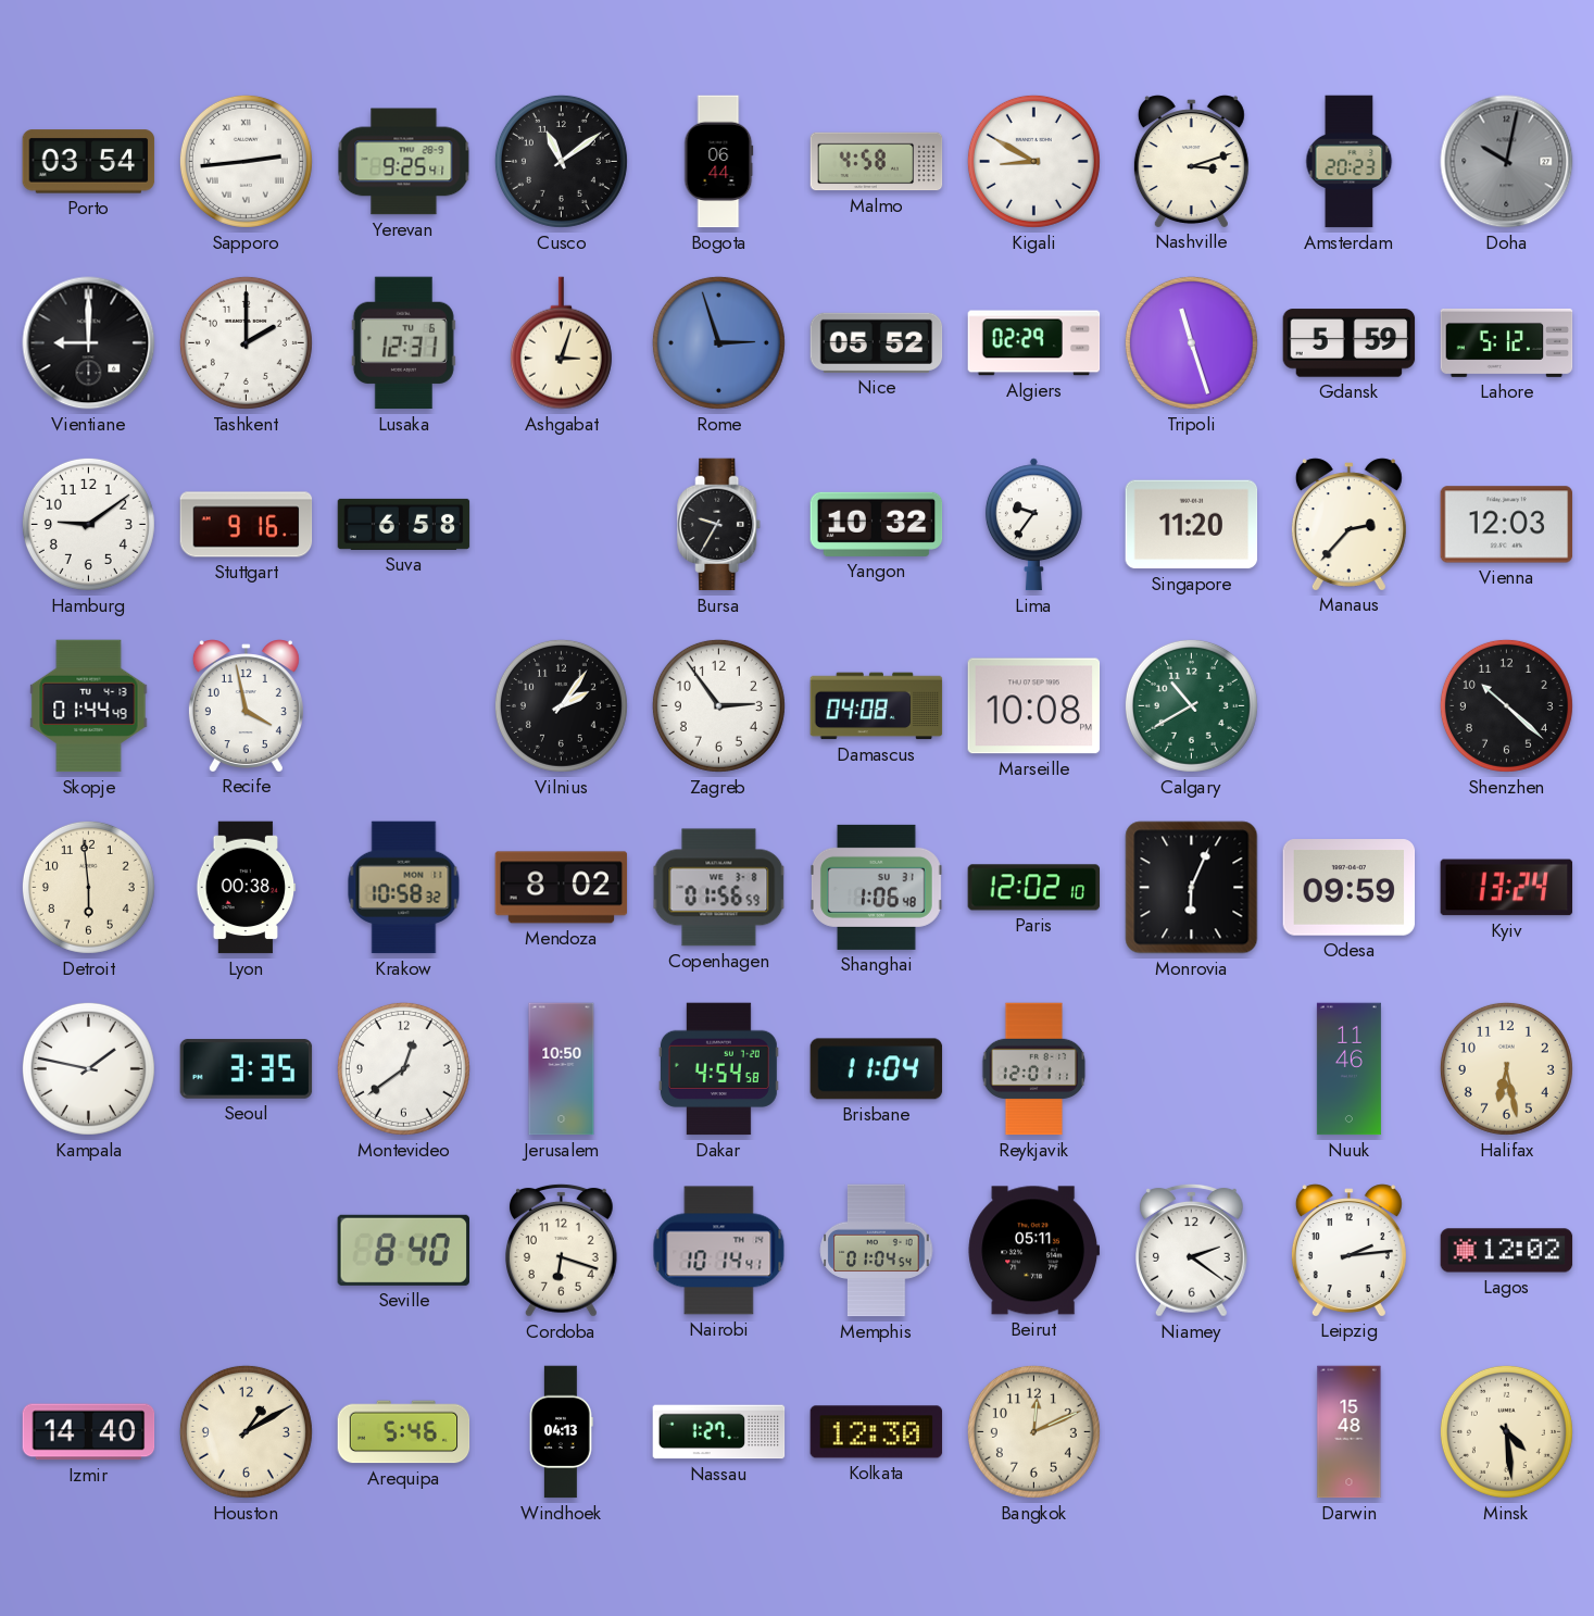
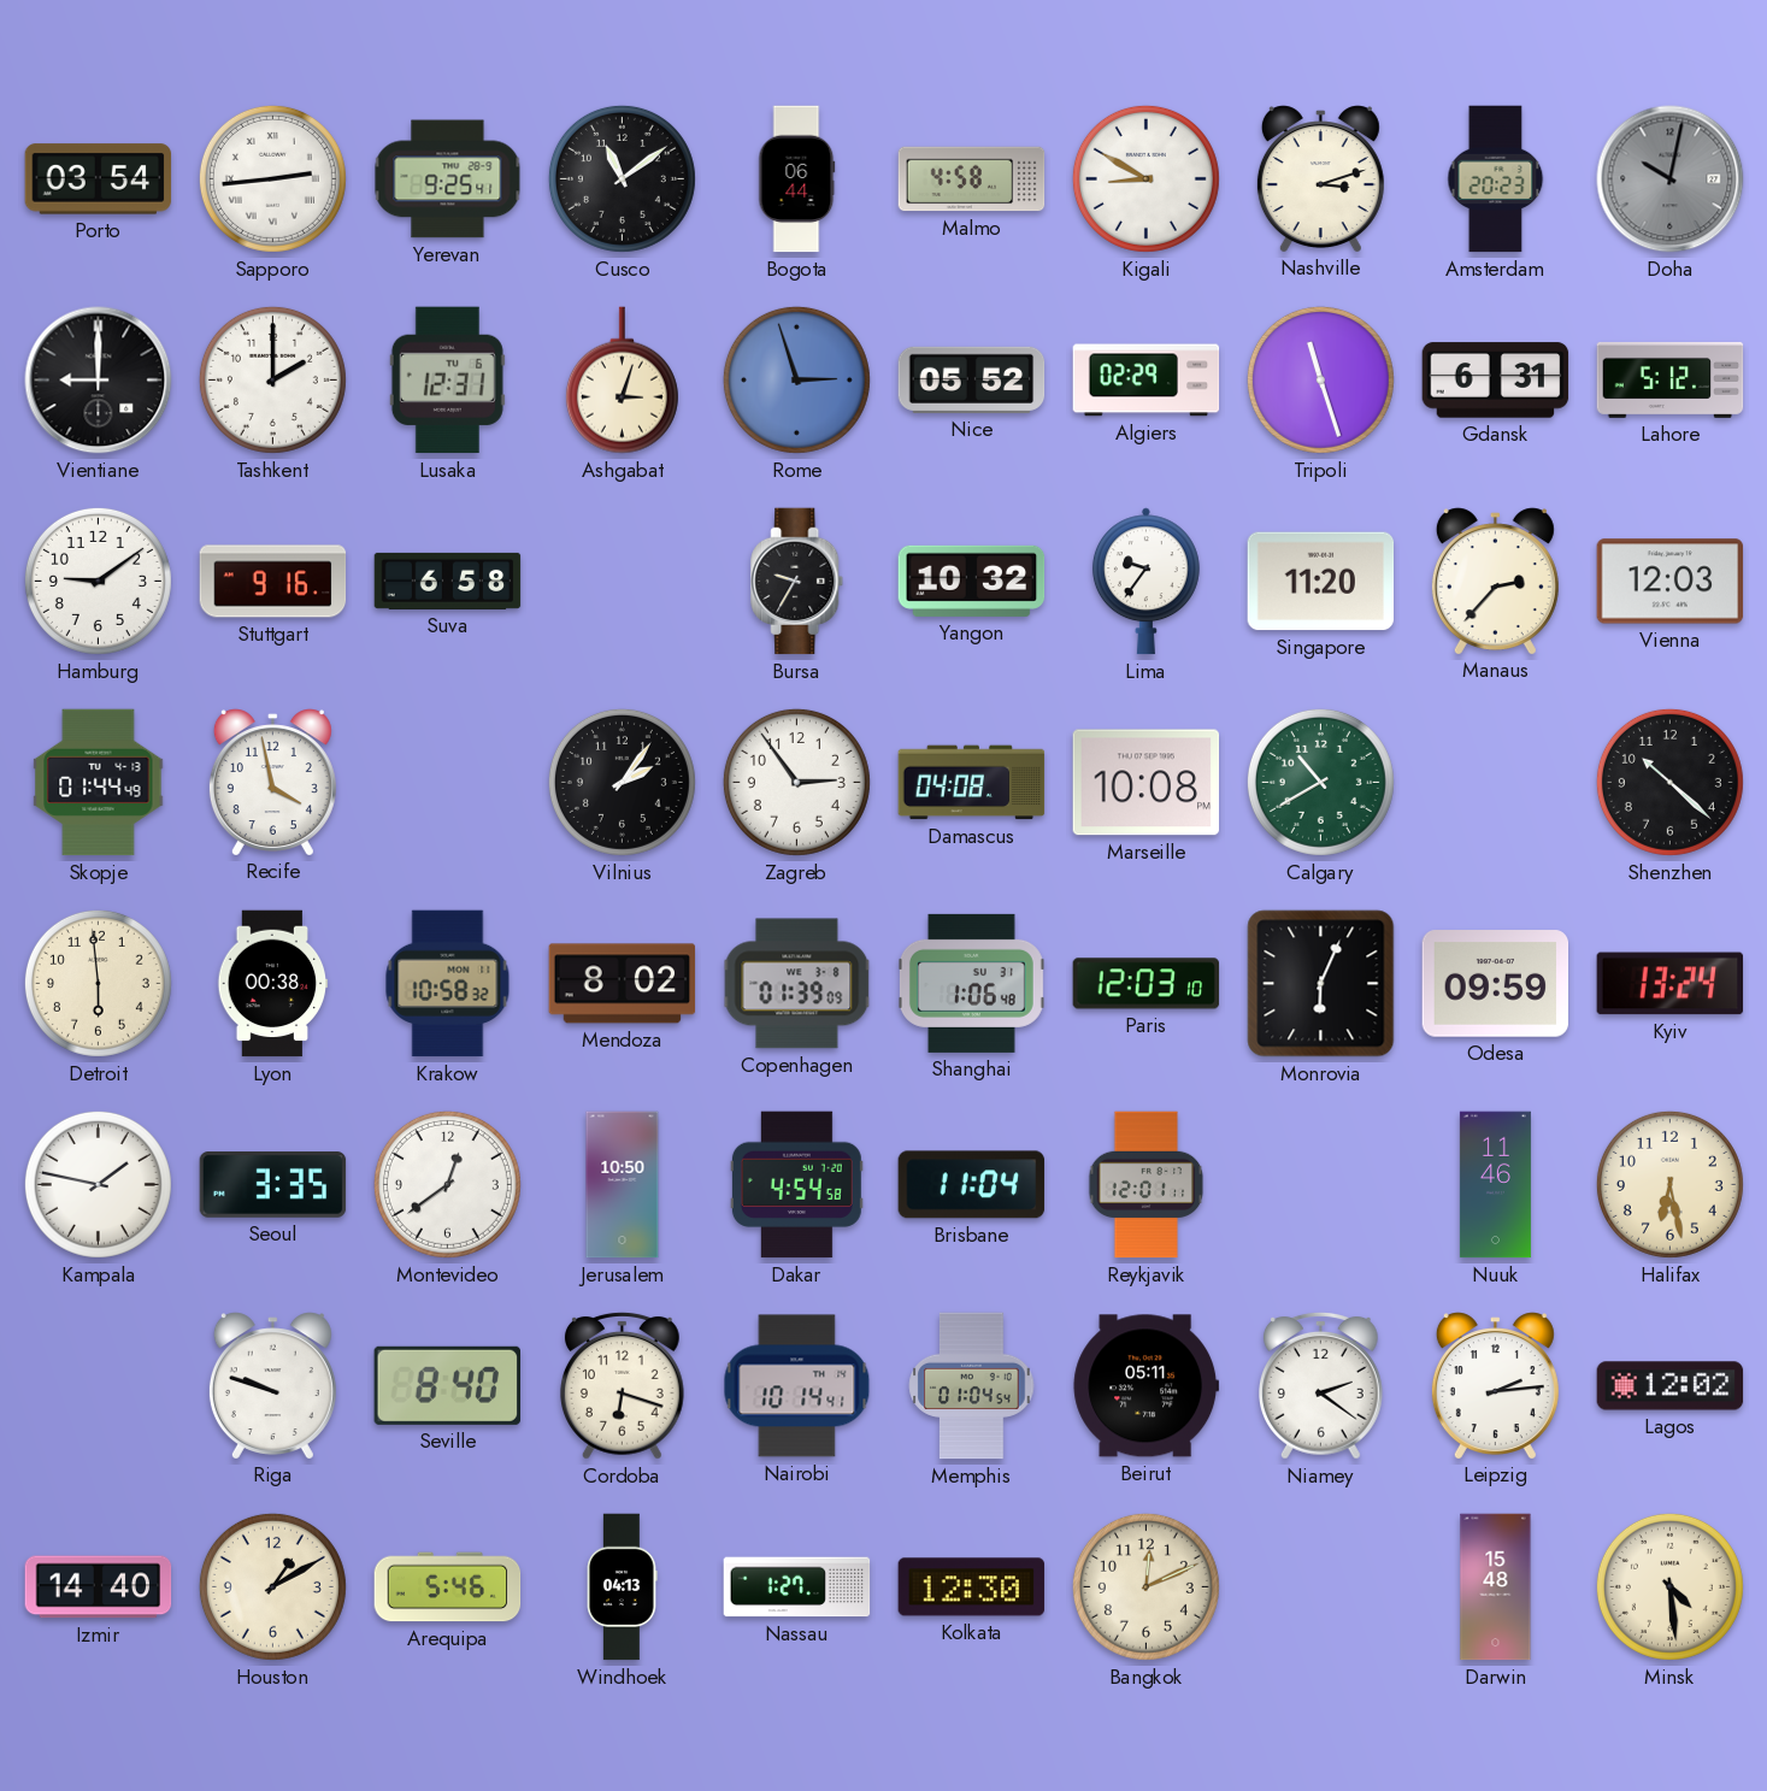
Gdansk: 5:59 -> 6:31 (1496, 381)
Copenhagen: 01:56 -> 01:39 (797, 984)
Paris: 12:02 -> 12:03 (1147, 984)
Riga: none -> 9:48 (272, 1385)
